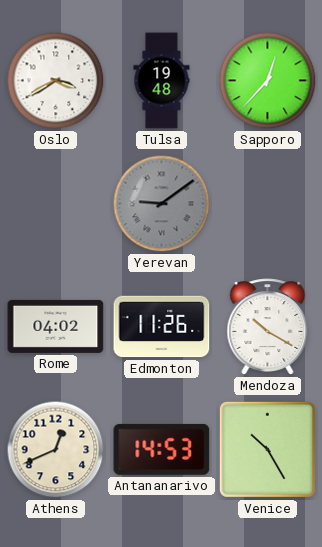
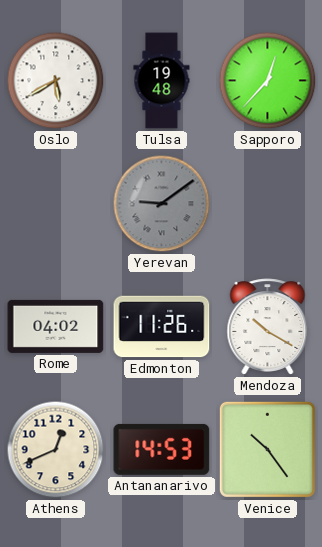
Oslo: 3:40 -> 5:40 (56, 81)
Venice: 10:25 -> 10:24 (267, 449)
